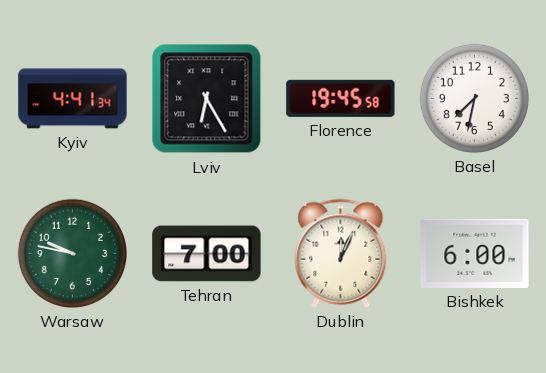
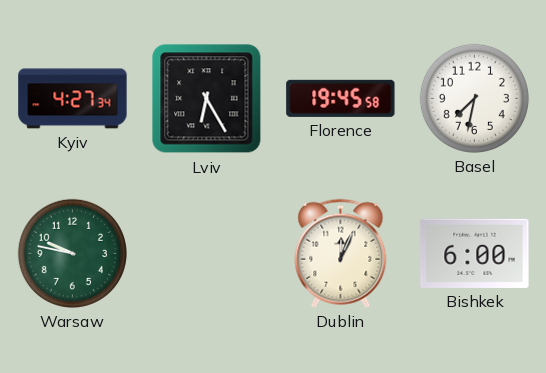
Kyiv: 4:41 -> 4:27 (73, 99)
Tehran: 7:00 -> none (207, 254)
